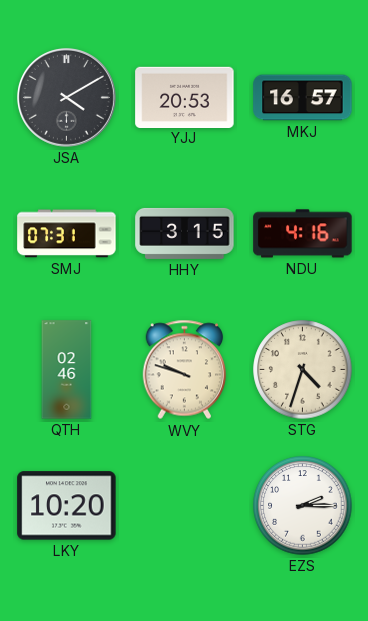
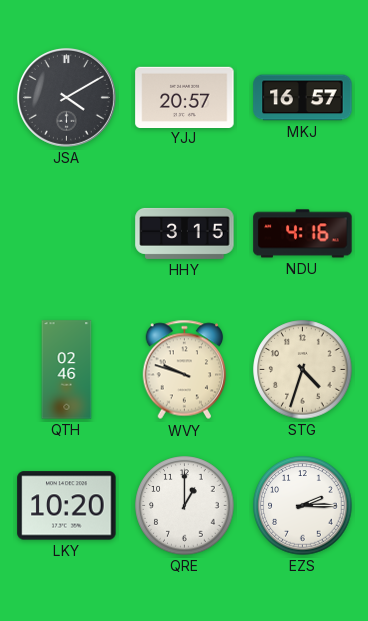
YJJ: 20:53 -> 20:57 (185, 97)
SMJ: 07:31 -> none (67, 234)
QRE: none -> 1:00 (185, 506)
